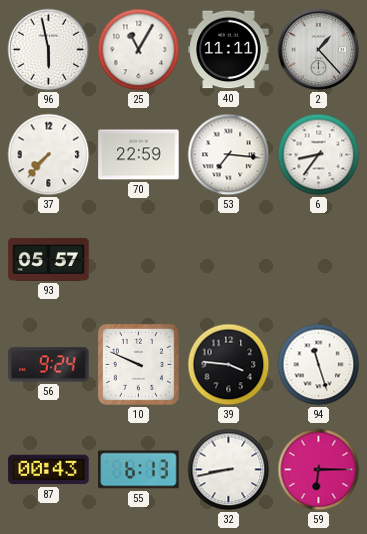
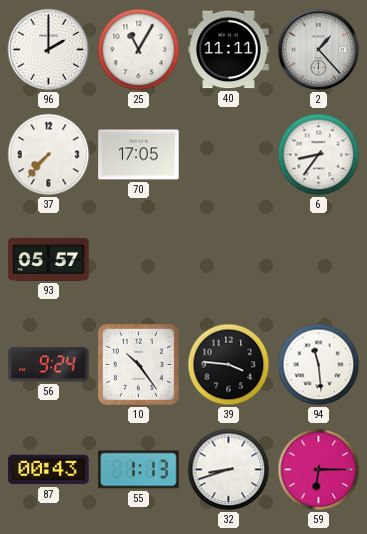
96: 5:58 -> 2:00 (49, 50)
70: 22:59 -> 17:05 (139, 155)
53: 7:16 -> none (229, 155)
10: 9:49 -> 10:24 (138, 364)
94: 11:27 -> 11:29 (319, 365)
55: 6:13 -> 1:13 (139, 470)
32: 8:43 -> 8:42 (229, 470)
